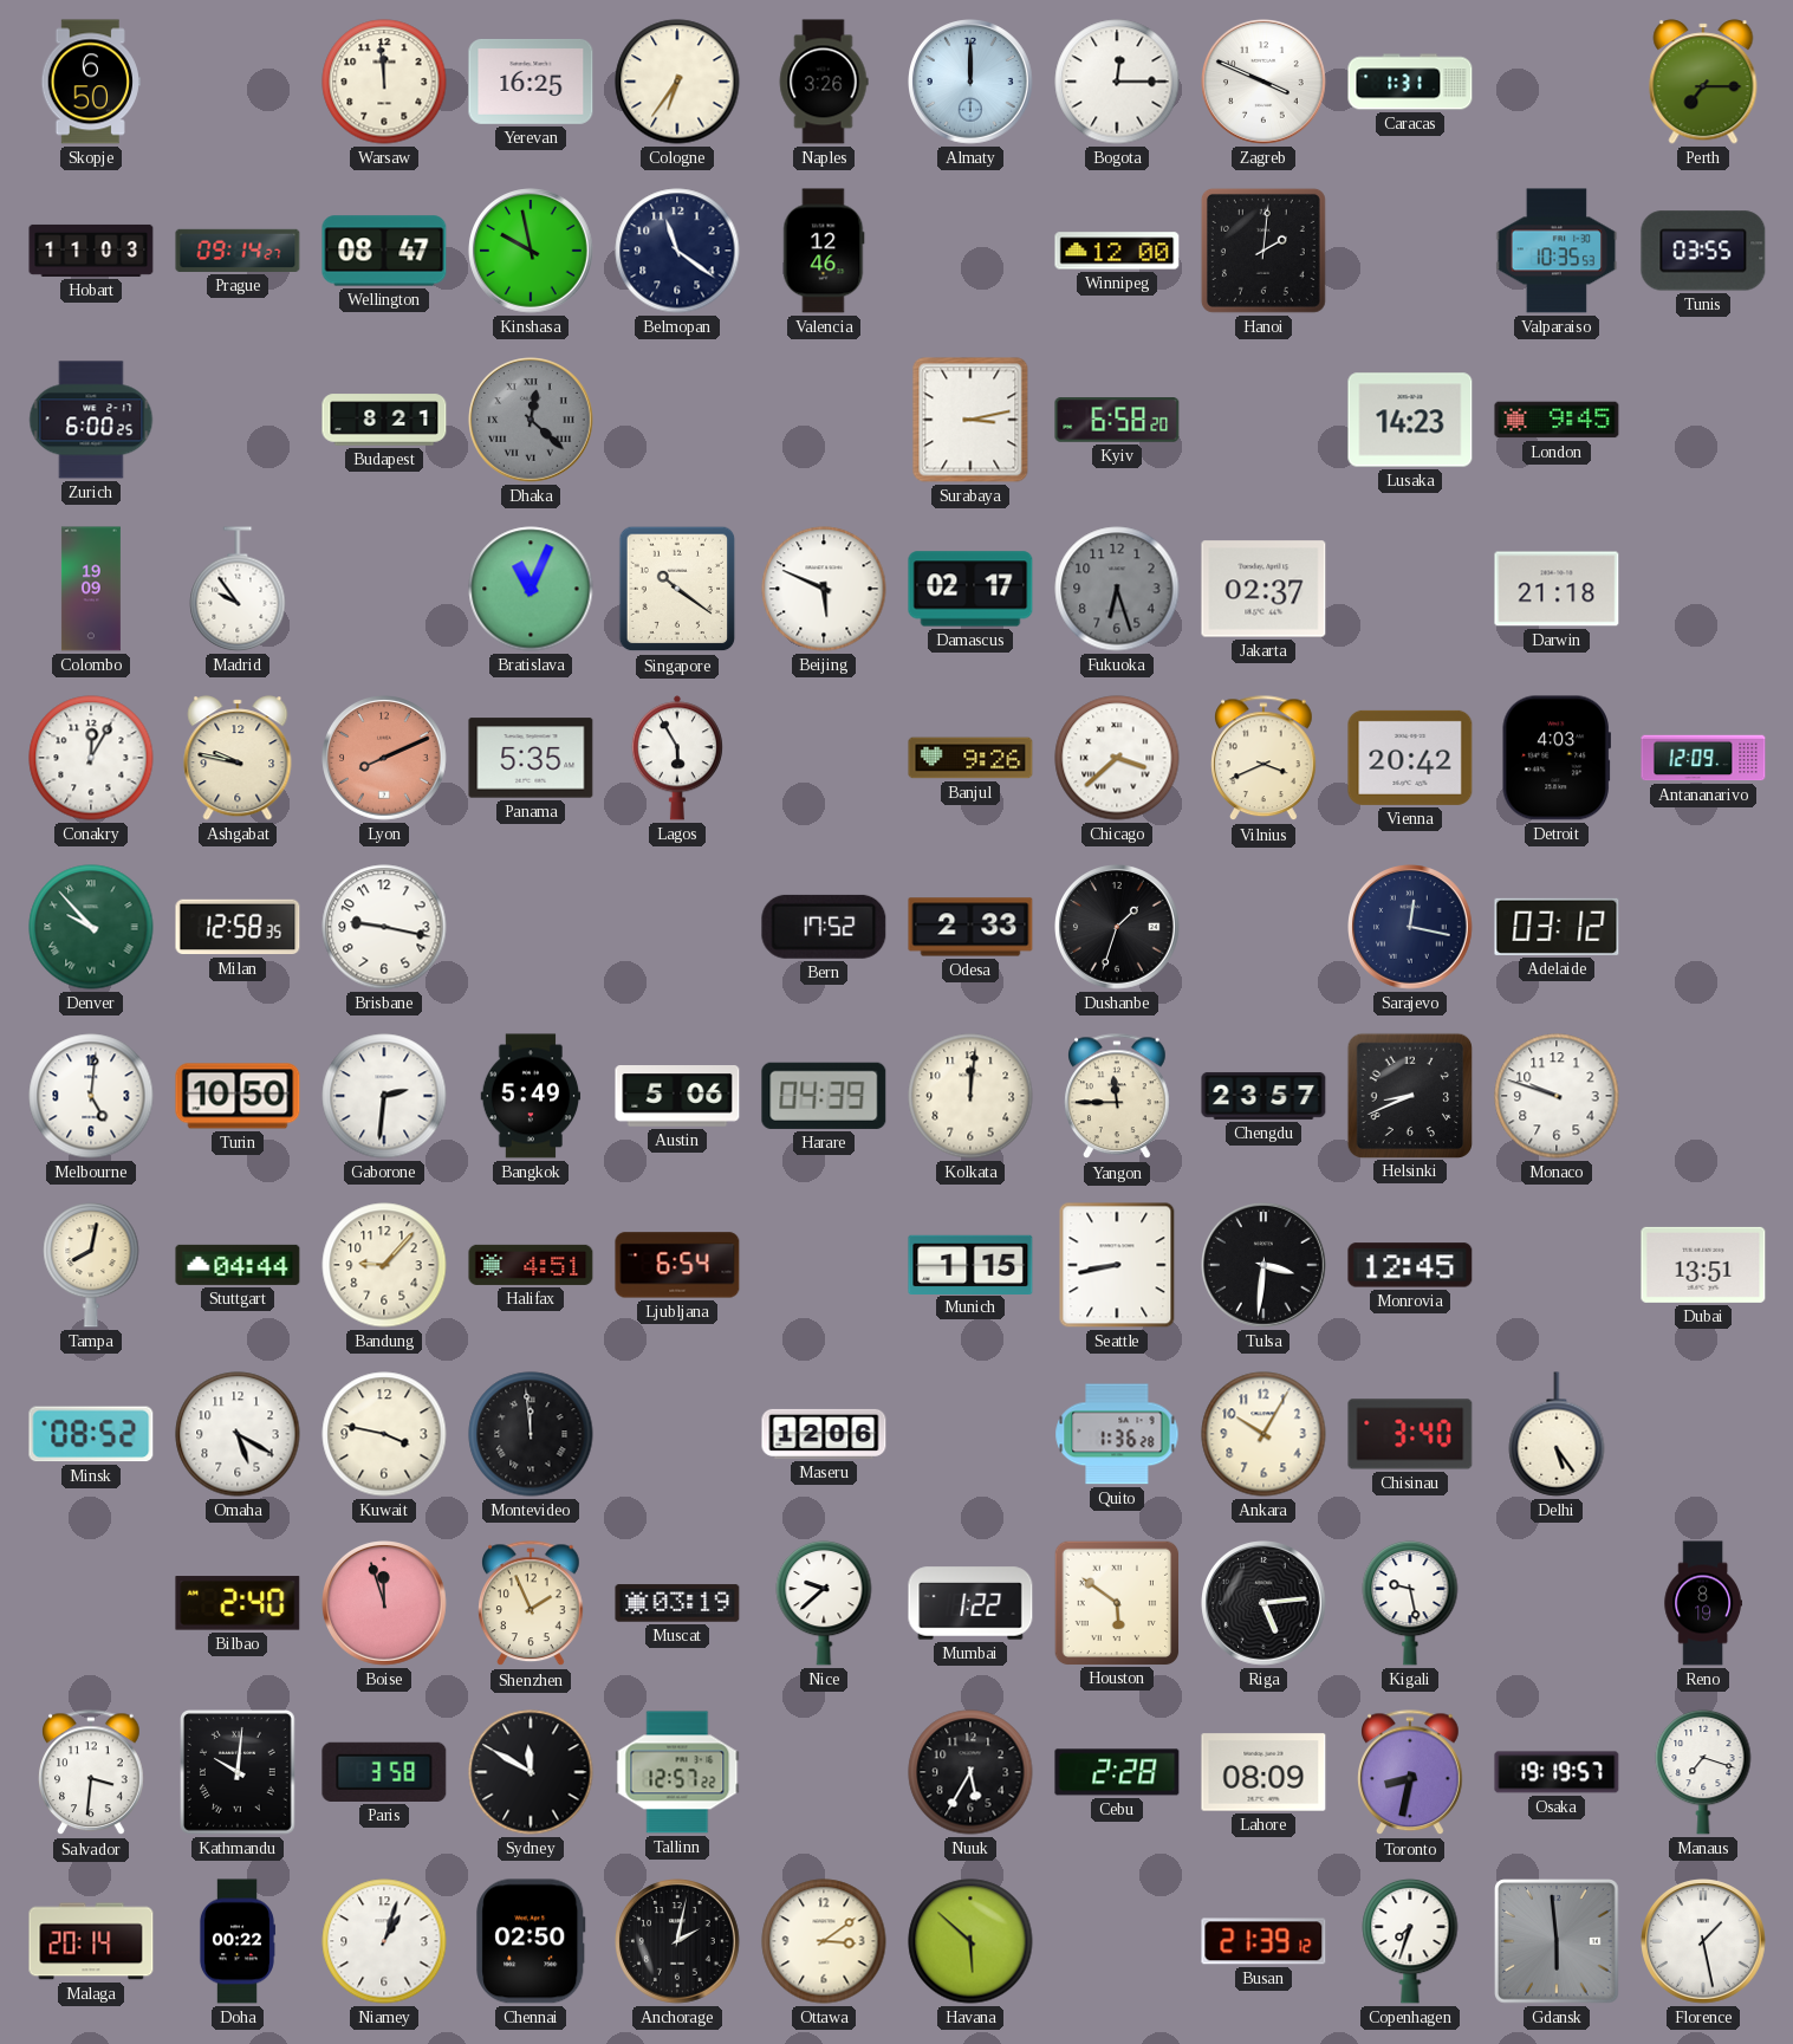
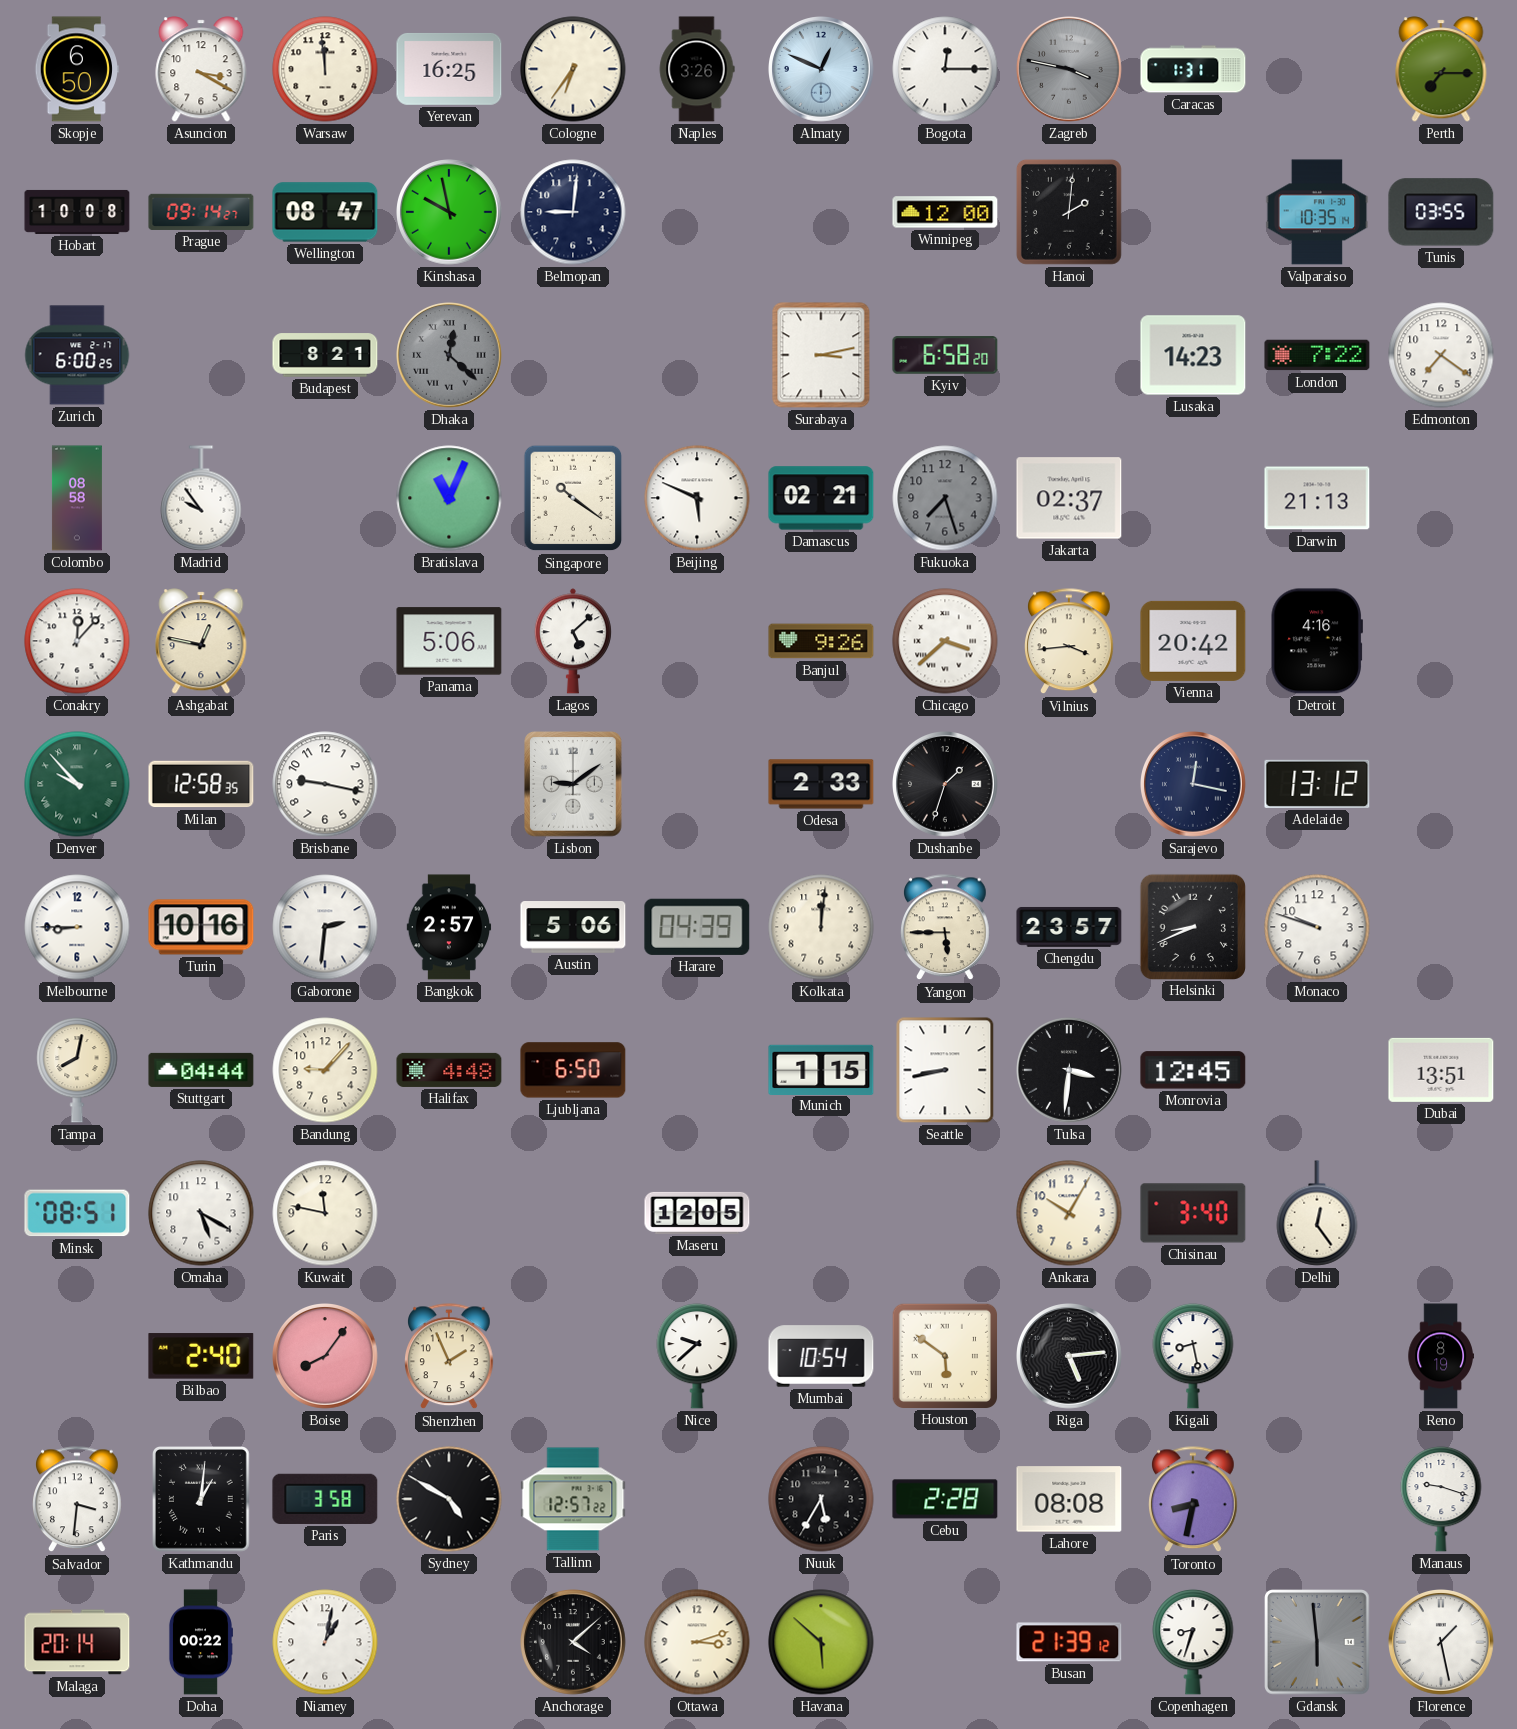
Asuncion: none -> 3:20 (201, 69)
Almaty: 12:00 -> 12:49 (822, 70)
Zagreb: 3:49 -> 3:47 (1070, 70)
Zagreb dial: white -> grey (1070, 70)
Hobart: 11:03 -> 10:08 (77, 212)
Belmopan: 11:21 -> 9:01 (573, 212)
Valencia: 12:46 -> none (824, 251)
Valparaiso: 10:35:53 -> 10:35:14 (1317, 212)
London: 9:45 -> 7:22 (1317, 355)
Edmonton: none -> 7:21 (1441, 355)
Colombo: 19:09 -> 08:58 (77, 498)
Damascus: 02:17 -> 02:21 (821, 498)
Fukuoka: 6:27 -> 7:27 (945, 498)
Darwin: 21:18 -> 21:13 (1317, 498)
Conakry: 12:05 -> 12:07 (77, 641)
Ashgabat: 9:47 -> 12:47 (201, 641)
Lyon: 8:11 -> none (385, 759)
Panama: 5:35 -> 5:06 (449, 641)
Lagos: 5:55 -> 5:08 (573, 641)
Vilnius: 3:41 -> 3:44 (1069, 642)
Detroit: 4:03 -> 4:16 (1317, 641)
Antananarivo: 12:09 -> none (1703, 758)
Lisbon: none -> 9:09 (573, 784)
Bern: 17:52 -> none (824, 927)
Adelaide: 03:12 -> 13:12 (1317, 784)
Melbourne: 5:01 -> 8:45 (77, 927)
Turin: 10:50 -> 10:16 (201, 927)
Bangkok: 5:49 -> 2:57 (449, 927)
Yangon: 11:45 -> 5:45 (945, 928)
Halifax: 4:51 -> 4:48 (449, 1070)
Ljubljana: 6:54 -> 6:50 (573, 1070)
Minsk: 08:52 -> 08:51 (77, 1213)
Kuwait: 3:47 -> 11:47 (325, 1213)
Montevideo: 11:59 -> none (531, 1434)
Maseru: 12:06 -> 12:05 (697, 1213)
Quito: 1:36 -> none (1117, 1434)
Delhi: 5:24 -> 12:24 (1317, 1213)
Boise: 11:57 -> 8:06 (326, 1357)
Muscat: 03:19 -> none (677, 1603)
Mumbai: 1:22 -> 10:54 (821, 1356)
Kigali: 9:28 -> 8:28 (1193, 1356)
Kathmandu: 10:01 -> 1:01 (202, 1500)
Sydney: 11:50 -> 4:50 (449, 1499)
Lahore: 08:09 -> 08:08 (1069, 1499)
Osaka: 19:19 -> none (1557, 1772)
Manaus: 7:18 -> 9:18 (1441, 1499)
Niamey: 1:03 -> 1:02 (325, 1642)
Chennai: 02:50 -> none (531, 1941)
Anchorage: 2:02 -> 4:08 (574, 1643)
Ottawa: 3:09 -> 3:12 (697, 1642)
Copenhagen: 7:33 -> 8:33 (1193, 1642)
